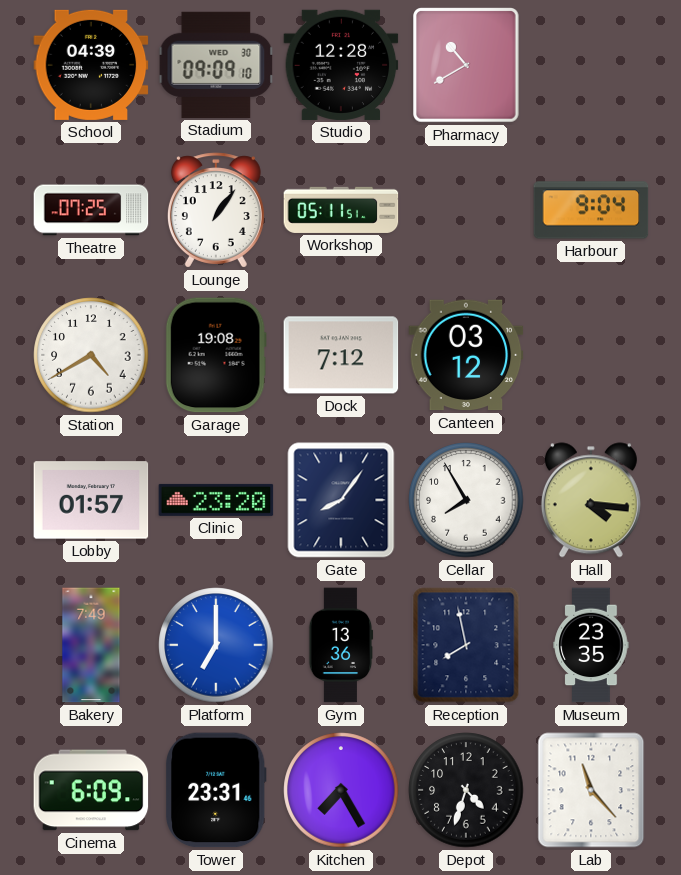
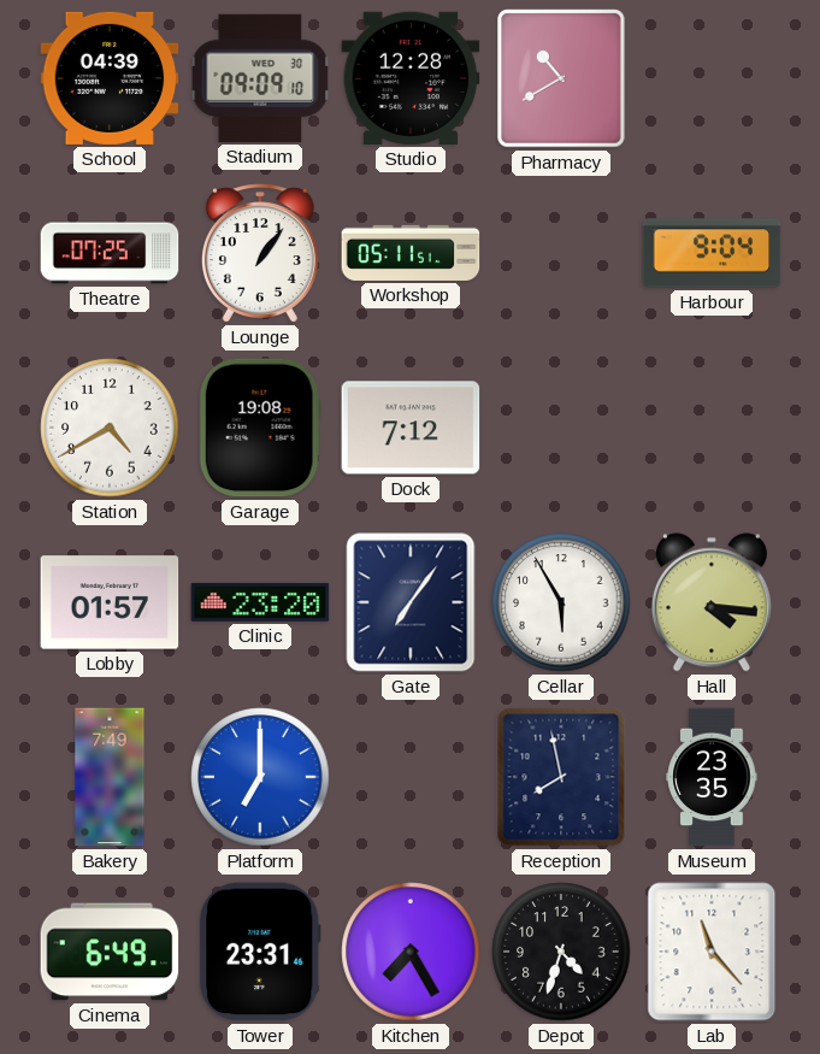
Canteen: 03:12 -> none (466, 355)
Gate: 8:06 -> 7:06 (411, 602)
Cellar: 7:55 -> 5:55 (561, 602)
Gym: 13:36 -> none (341, 645)
Cinema: 6:09 -> 6:49 (110, 952)
